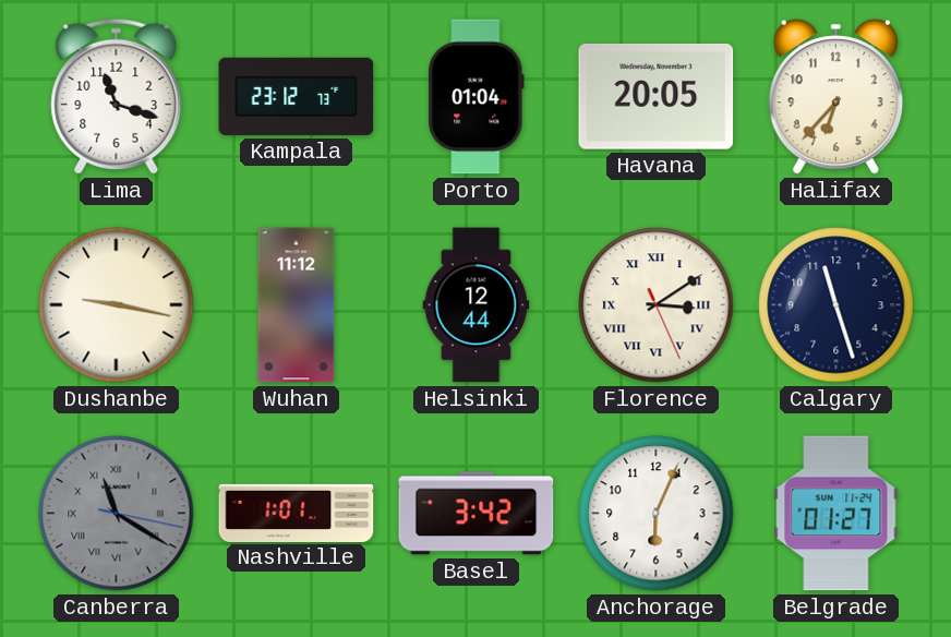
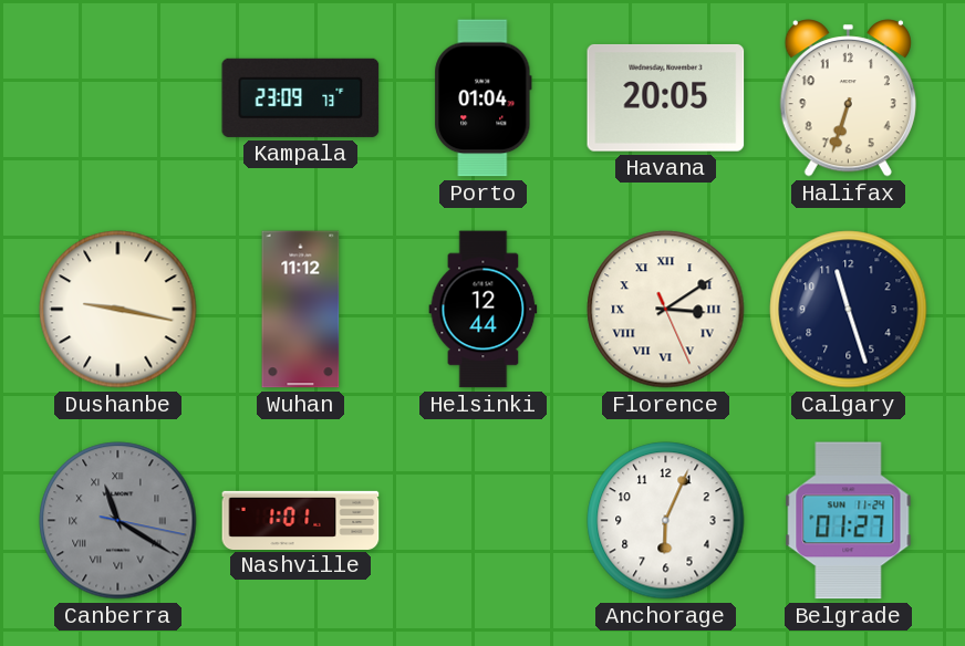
Lima: 11:18 -> none (117, 96)
Kampala: 23:12 -> 23:09 (301, 97)
Halifax: 6:37 -> 6:33 (848, 98)
Basel: 3:42 -> none (477, 514)
